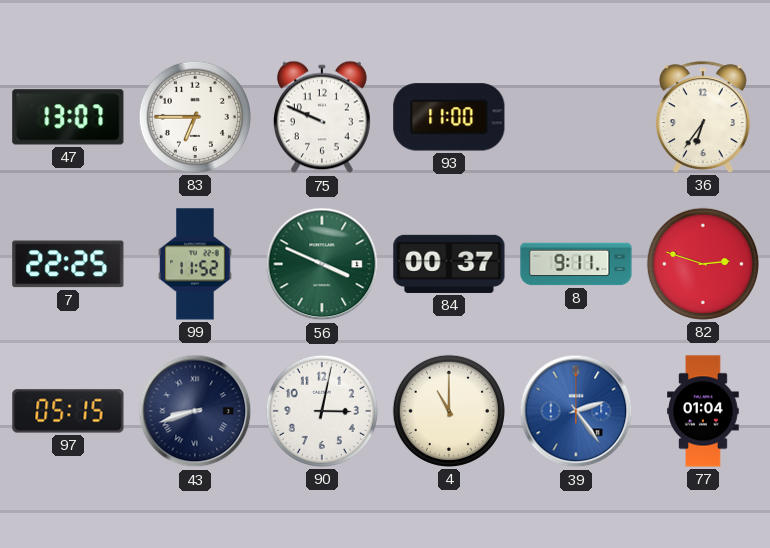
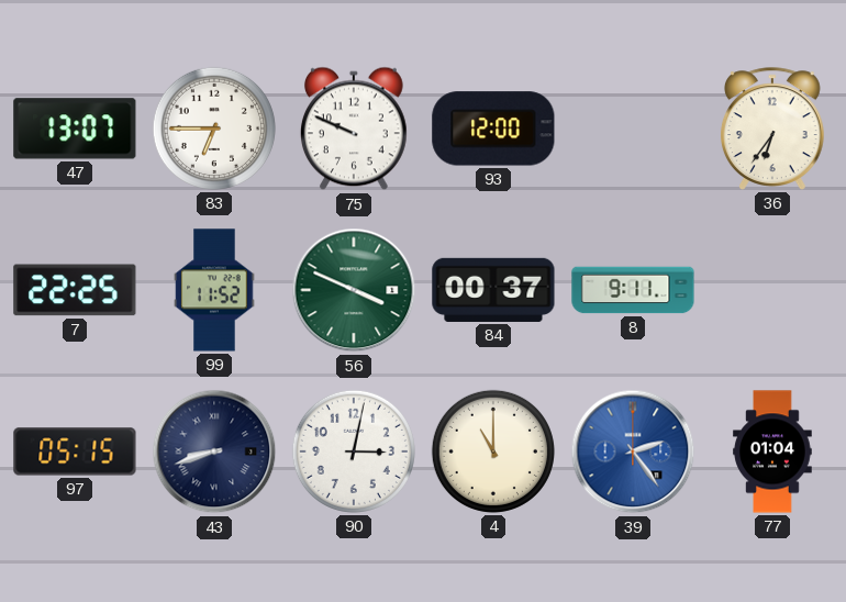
93: 11:00 -> 12:00 (493, 129)
82: 2:48 -> none (703, 264)
